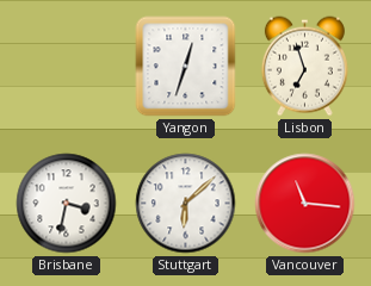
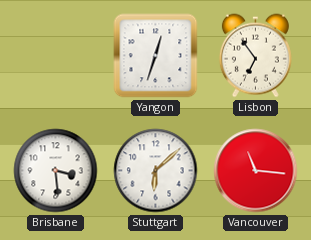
Lisbon: 6:57 -> 6:54 (255, 56)
Brisbane: 3:32 -> 3:29 (56, 171)
